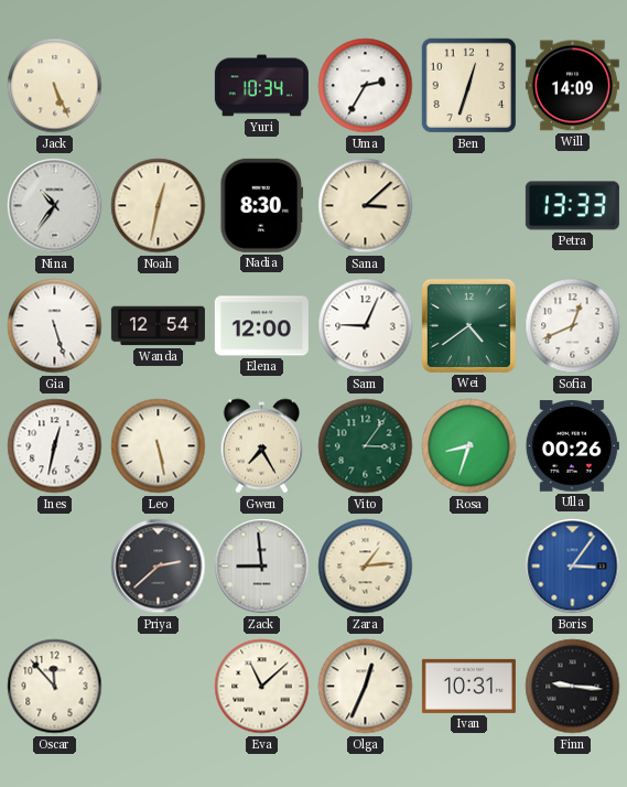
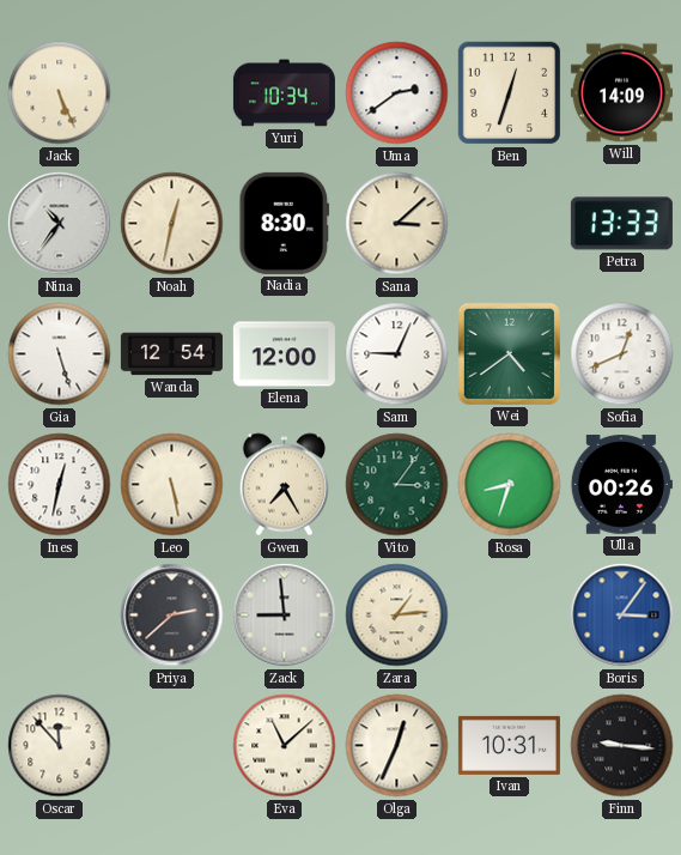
Uma: 2:35 -> 2:39 (397, 93)
